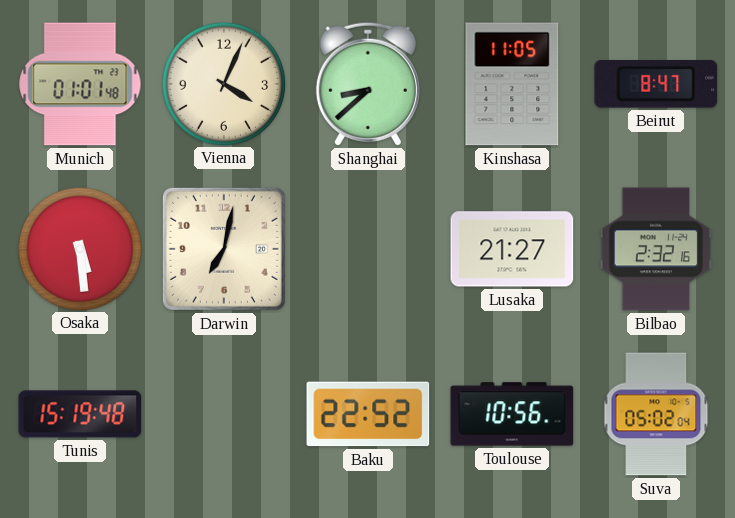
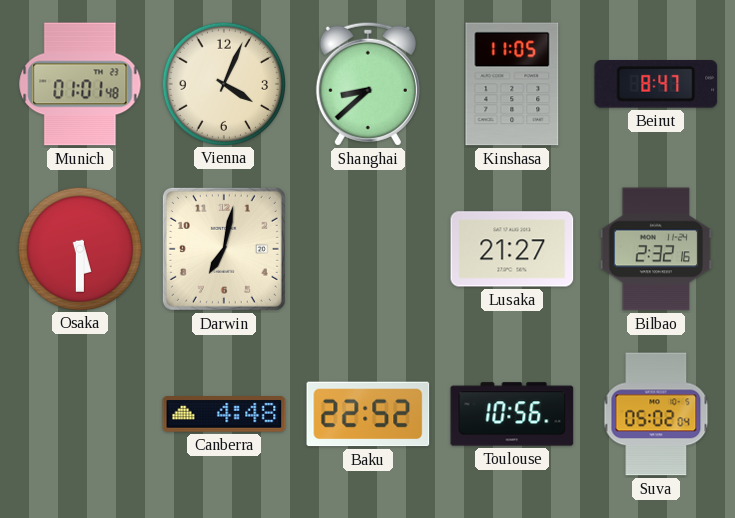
Osaka: 5:29 -> 5:30 (79, 248)
Tunis: 15:19 -> none (80, 414)
Canberra: none -> 4:48 (224, 414)
